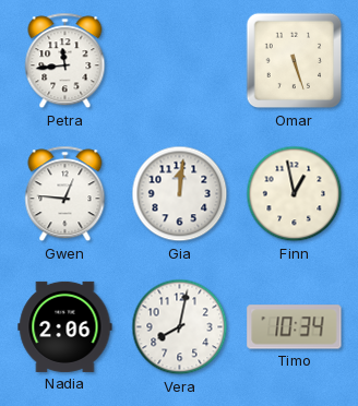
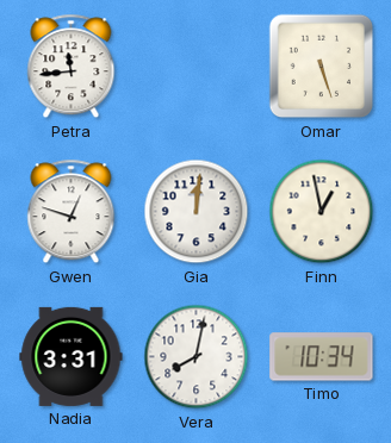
Gwen: 12:46 -> 12:48 (72, 212)
Nadia: 2:06 -> 3:31 (72, 356)
